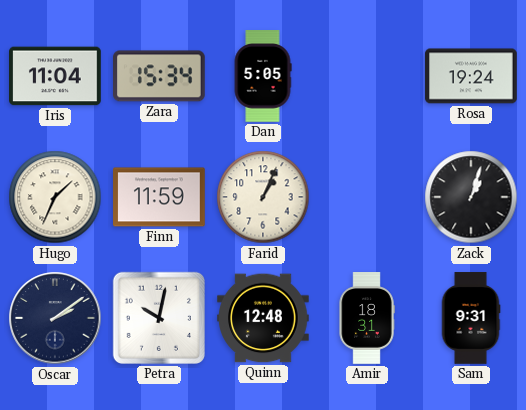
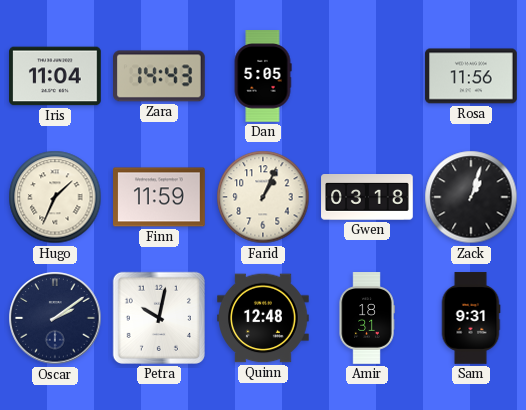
Zara: 15:34 -> 14:43 (160, 76)
Rosa: 19:24 -> 11:56 (471, 76)
Gwen: none -> 03:18 (367, 197)
